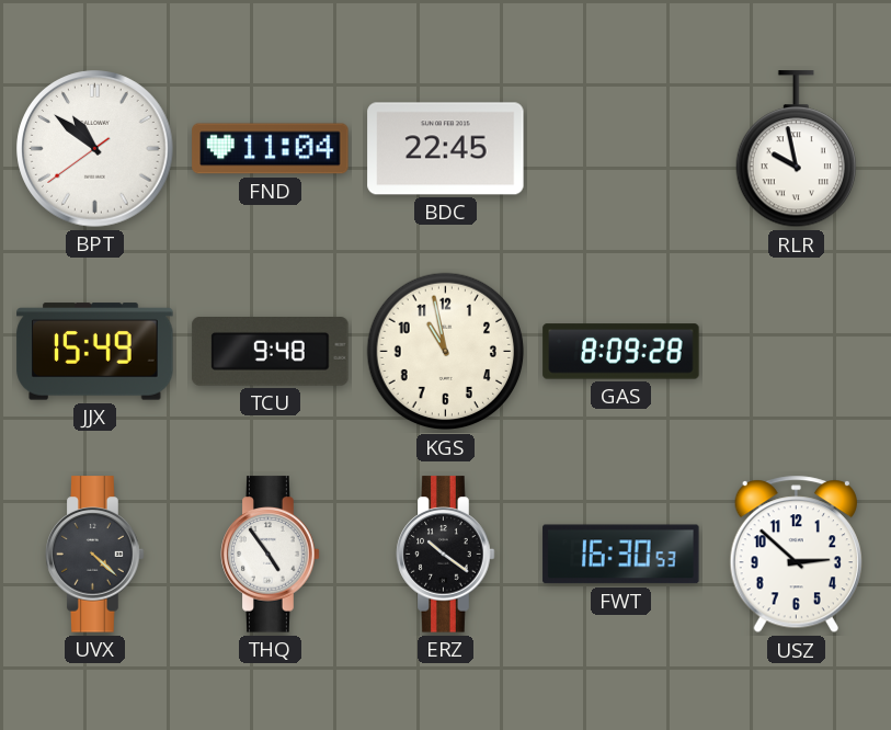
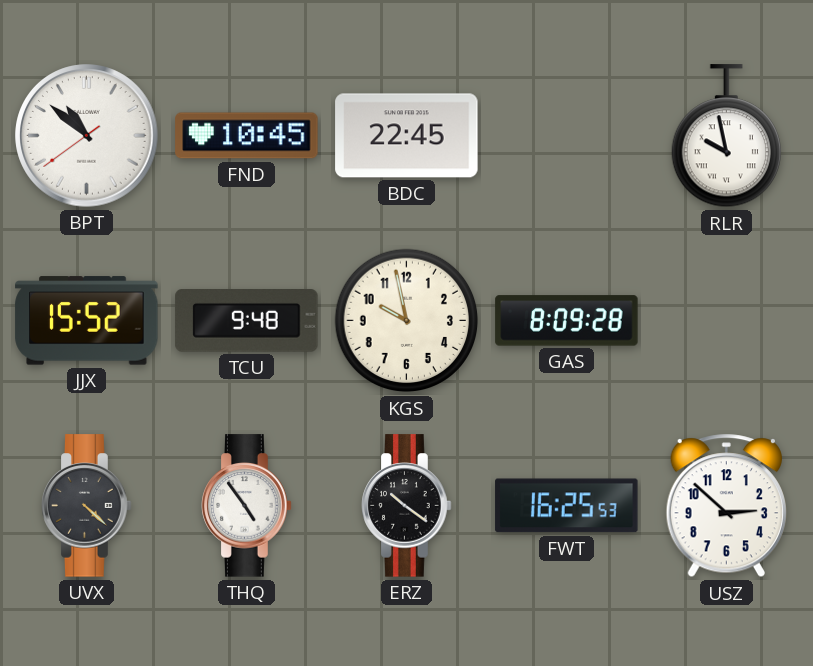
FND: 11:04 -> 10:45 (247, 136)
JJX: 15:49 -> 15:52 (87, 321)
KGS: 10:58 -> 9:58 (407, 321)
FWT: 16:30 -> 16:25 (567, 506)
